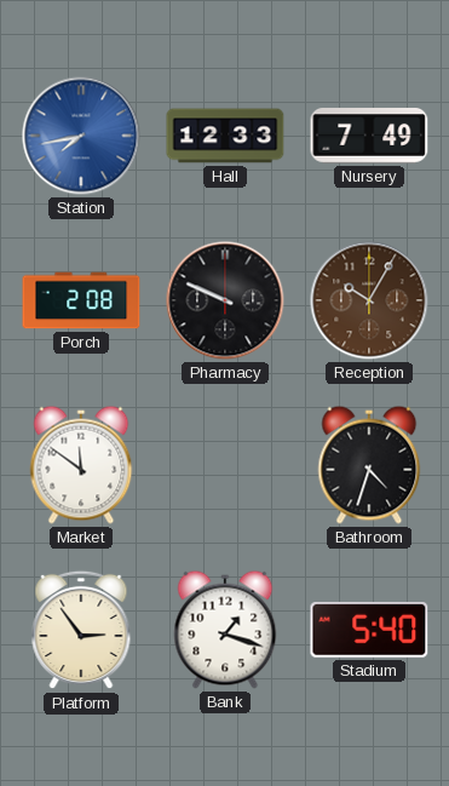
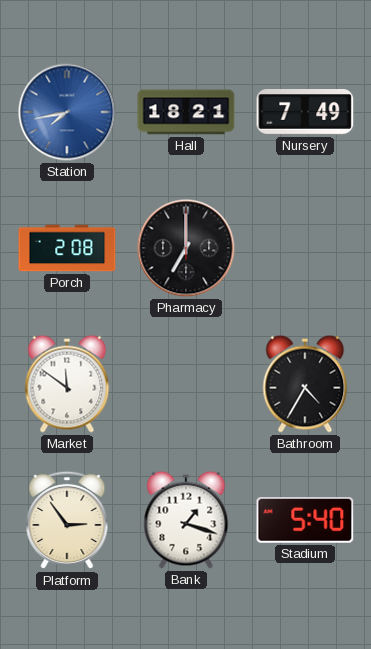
Hall: 12:33 -> 18:21 (186, 112)
Pharmacy: 9:49 -> 7:00 (186, 248)
Reception: 10:05 -> none (369, 300)
Bathroom: 4:33 -> 4:35 (305, 384)
